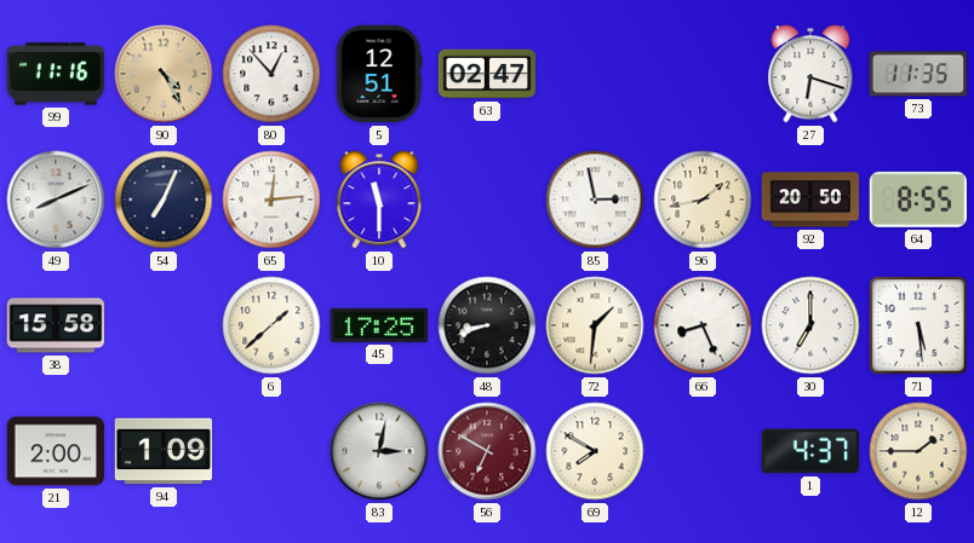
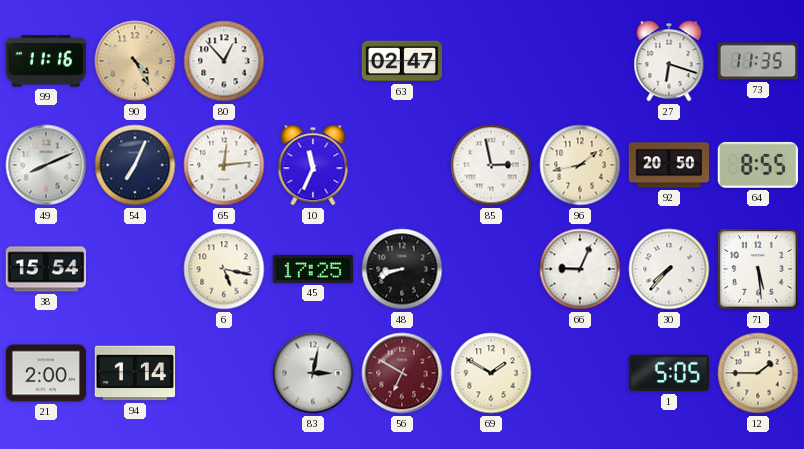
5: 12:51 -> none (379, 74)
10: 11:30 -> 11:34 (313, 165)
38: 15:58 -> 15:54 (46, 269)
6: 1:38 -> 5:17 (224, 269)
72: 1:31 -> none (595, 325)
66: 8:26 -> 9:04 (580, 269)
30: 7:00 -> 7:37 (669, 269)
94: 1:09 -> 1:14 (135, 373)
69: 7:50 -> 1:50 (491, 373)
1: 4:37 -> 5:05 (669, 373)
